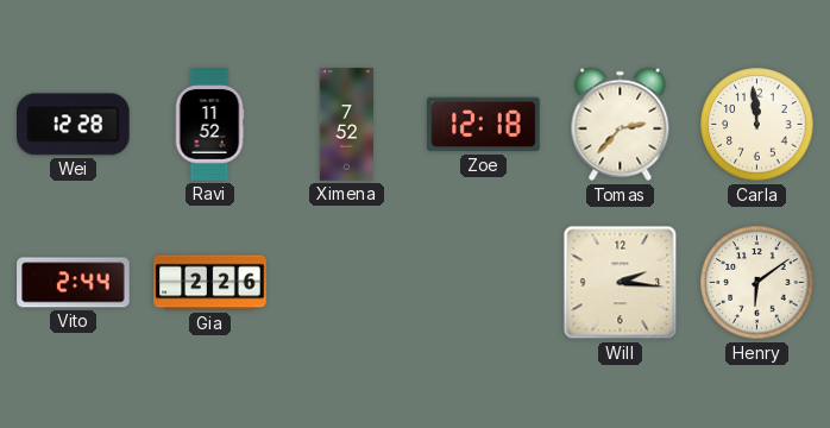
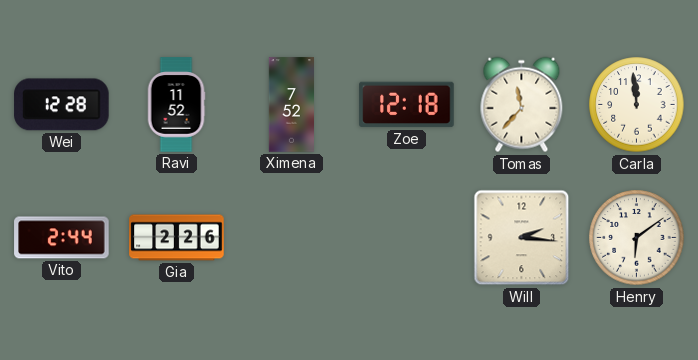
Tomas: 2:37 -> 11:37 (522, 105)
